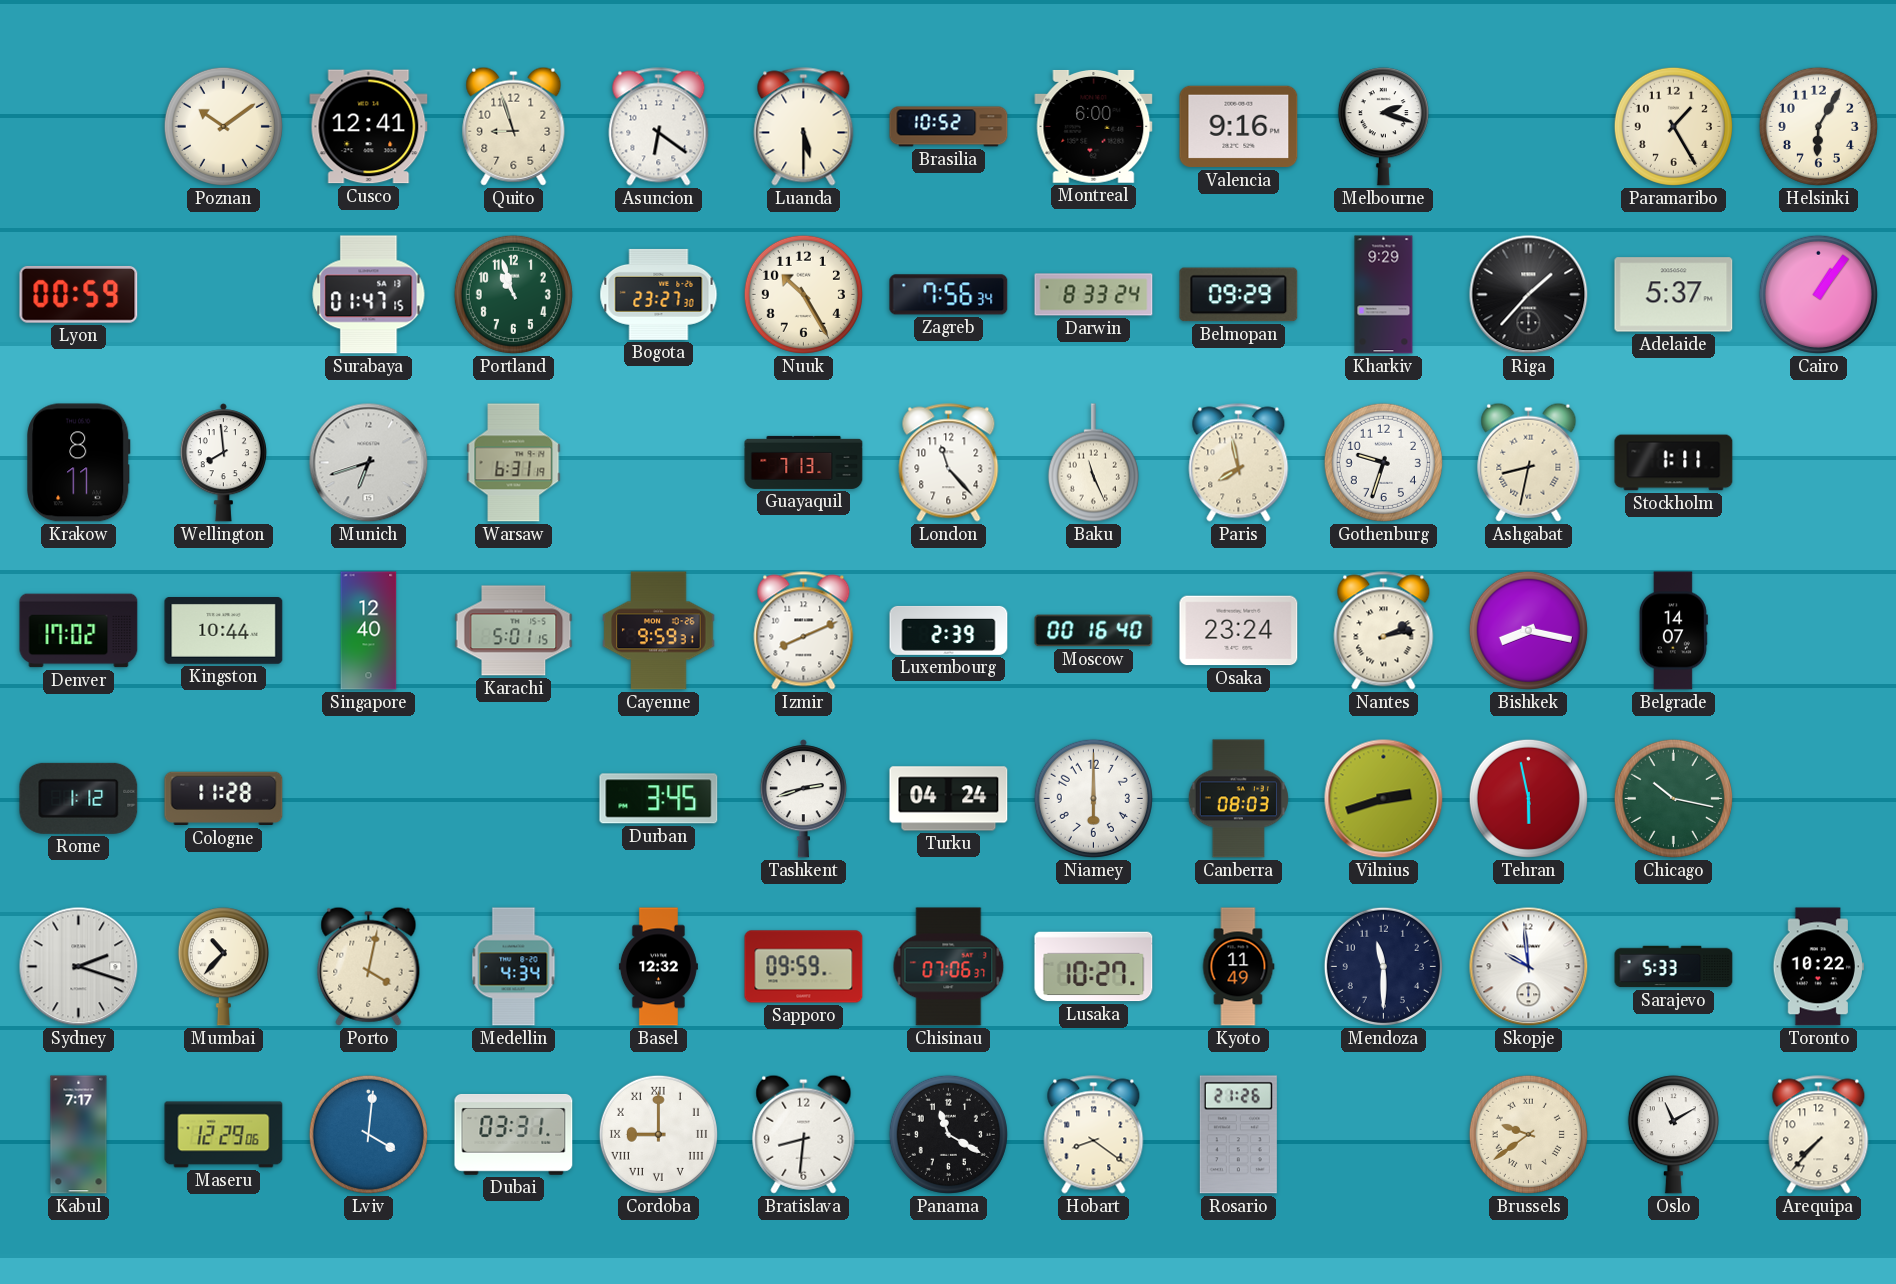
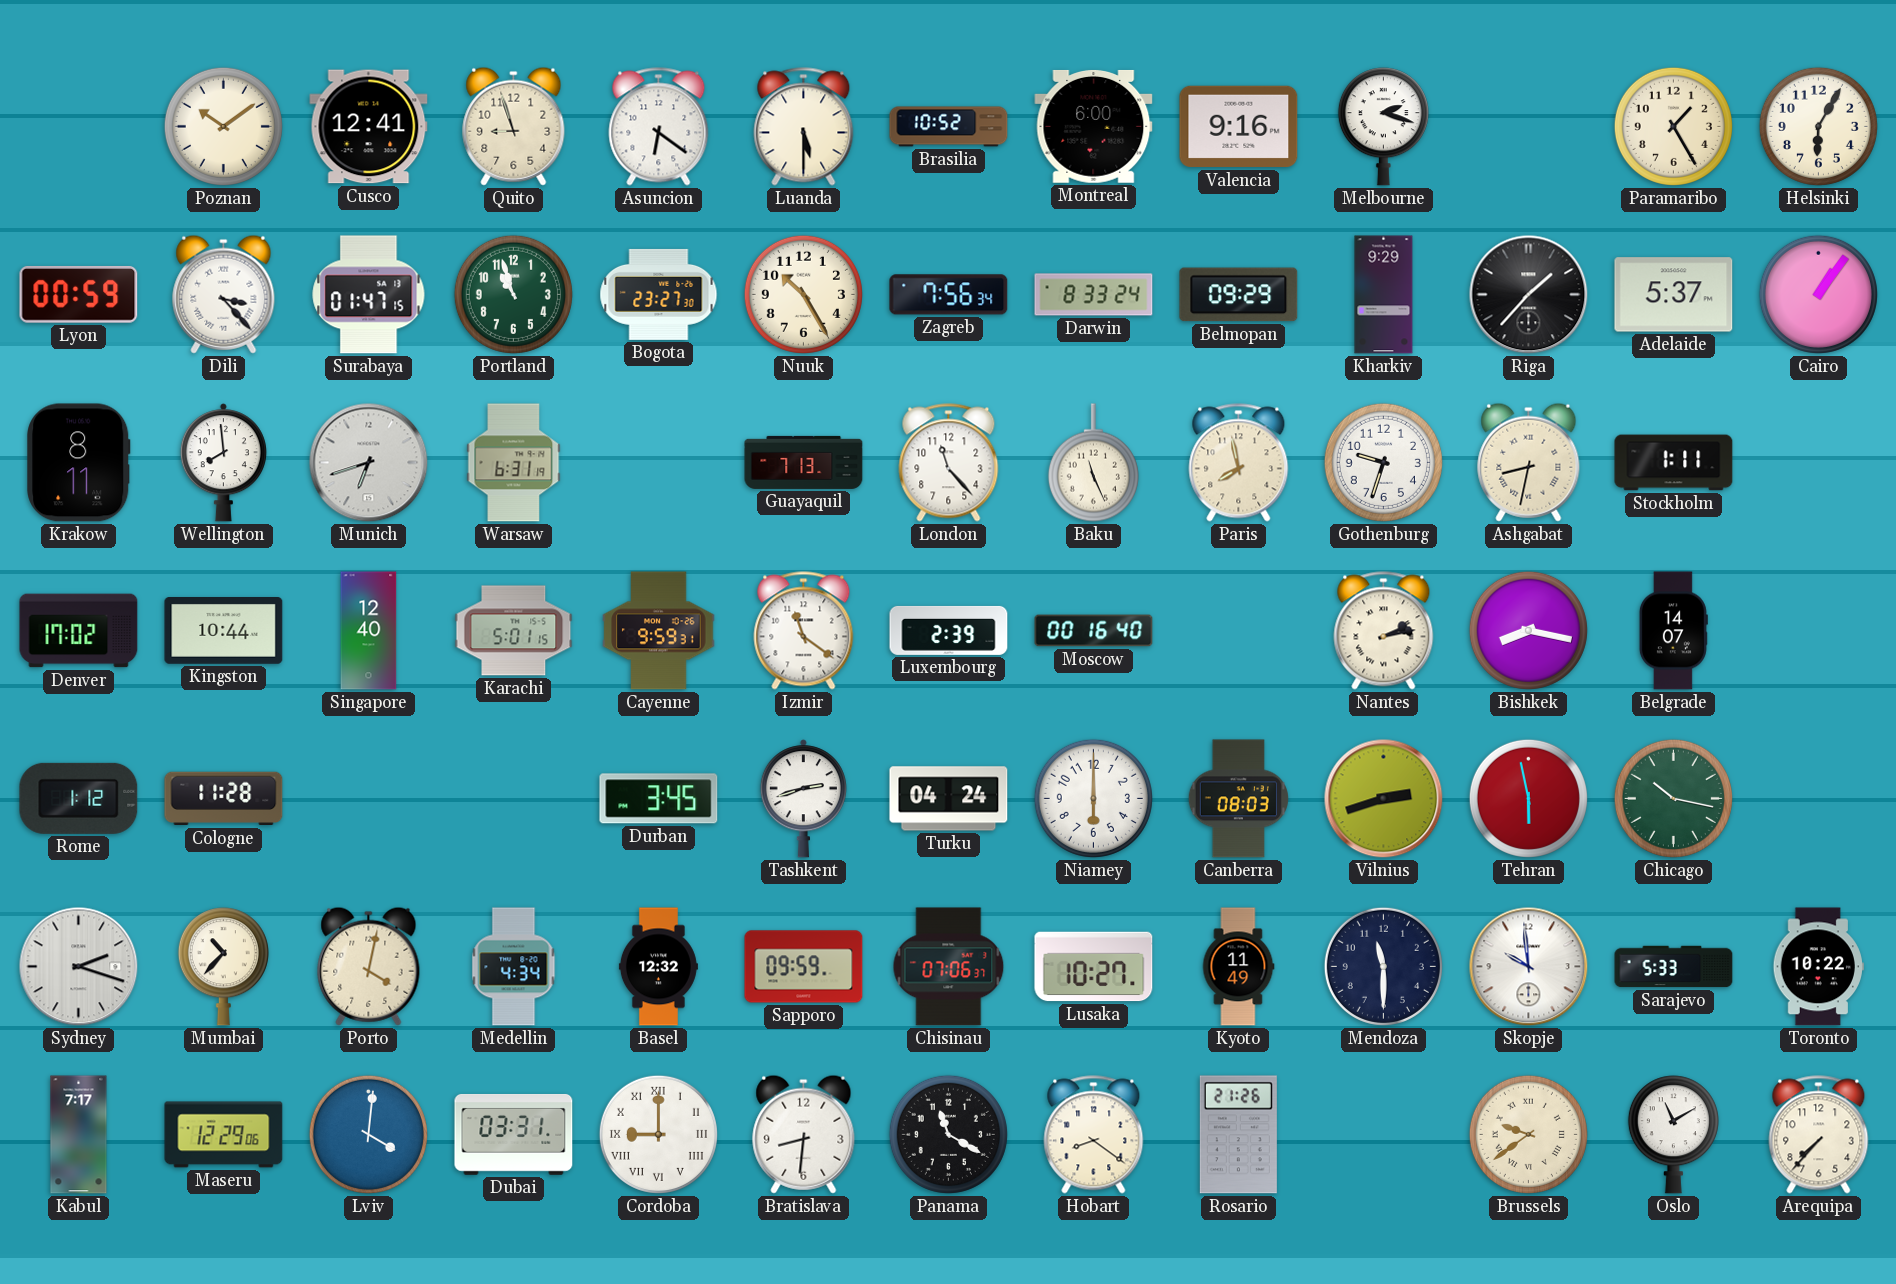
Dili: none -> 3:23 (224, 294)
Izmir: 8:11 -> 11:21 (804, 631)
Osaka: 23:24 -> none (1239, 631)
